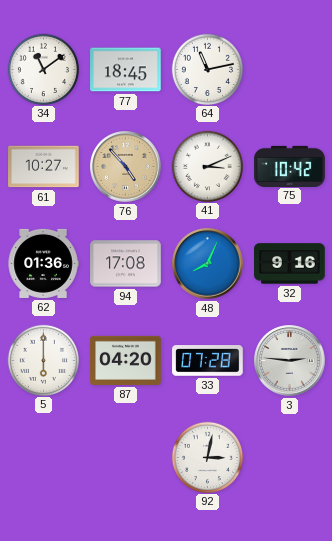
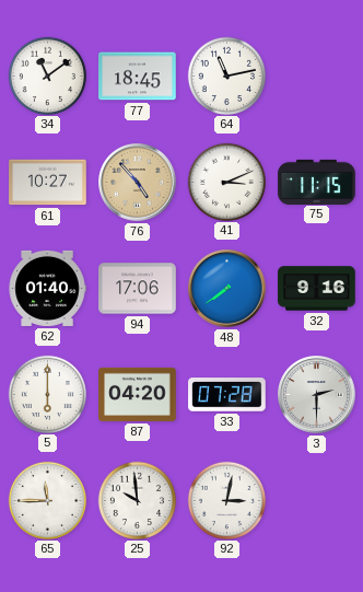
75: 10:42 -> 11:15 (317, 182)
62: 01:36 -> 01:40 (47, 288)
94: 17:08 -> 17:06 (138, 289)
48: 8:04 -> 7:39 (227, 289)
3: 2:46 -> 2:30 (317, 395)
65: none -> 11:45 (47, 500)
25: none -> 9:59 (137, 500)
